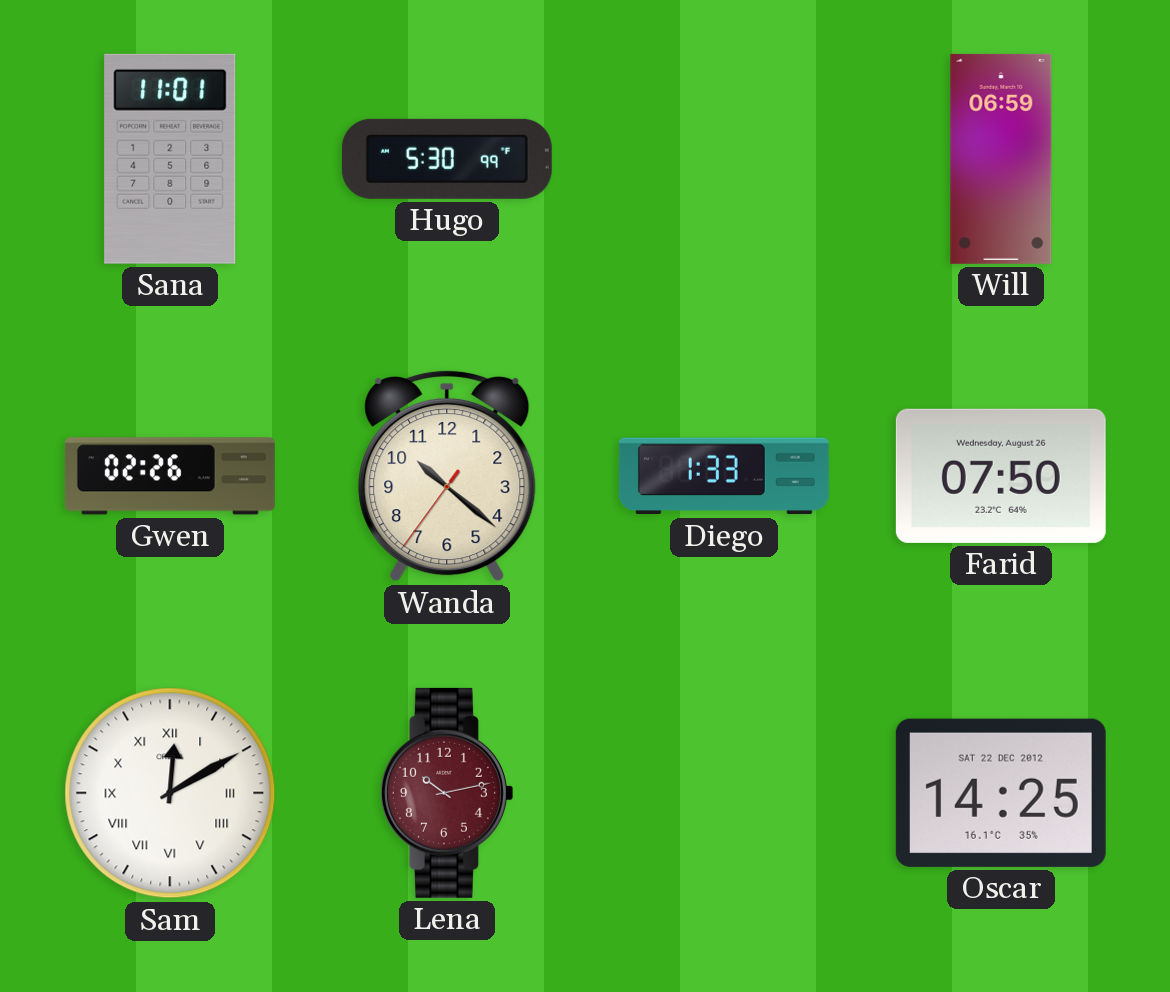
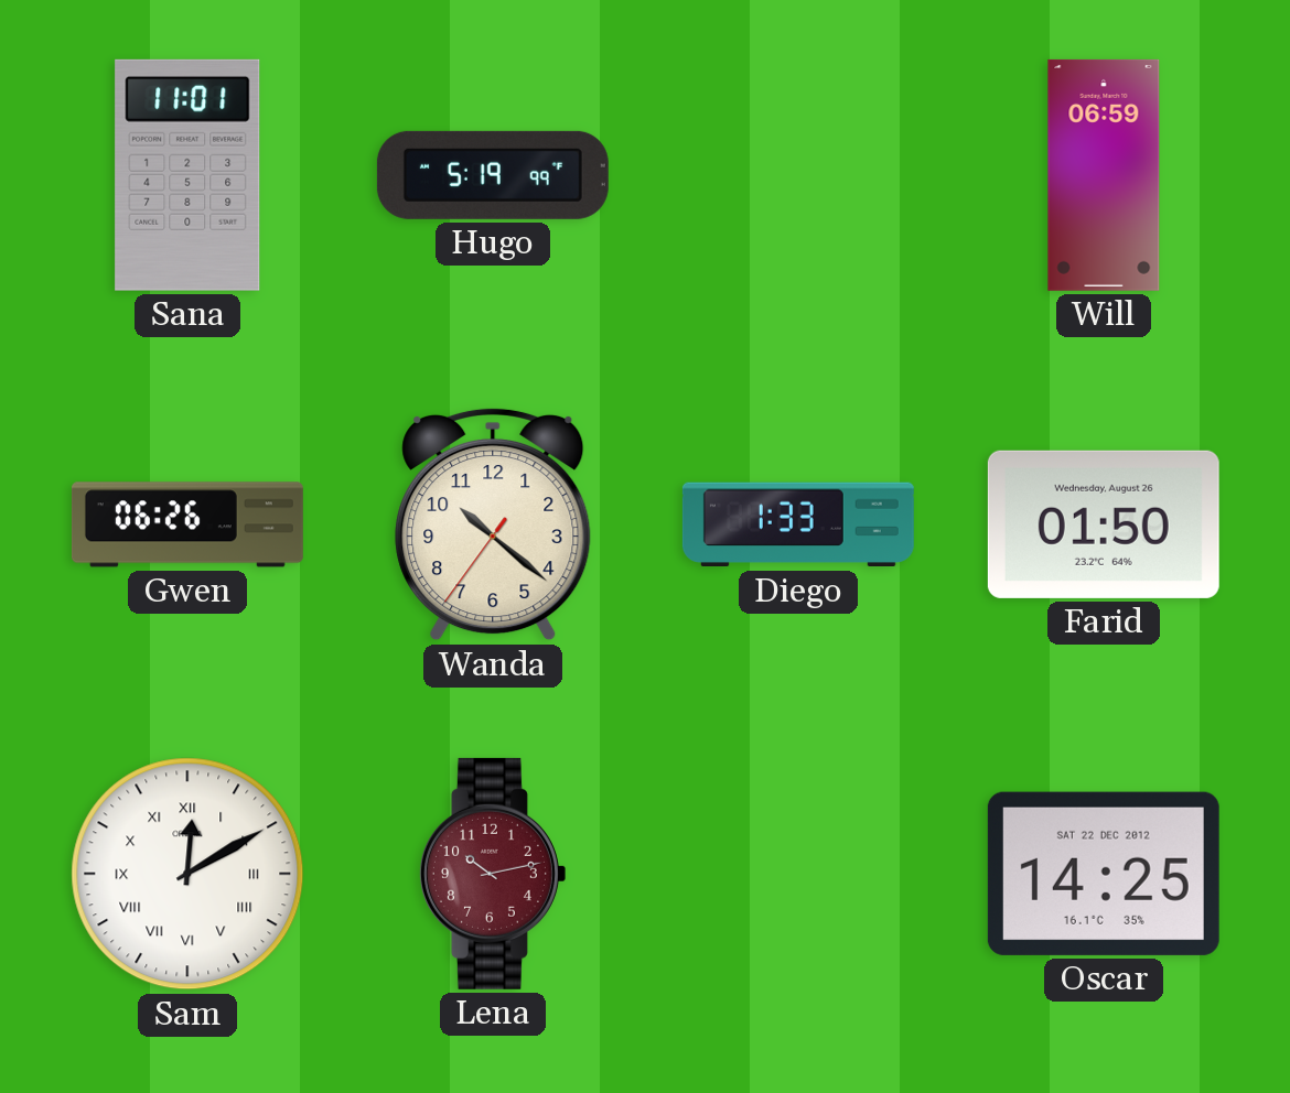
Hugo: 5:30 -> 5:19 (493, 175)
Gwen: 02:26 -> 06:26 (187, 524)
Farid: 07:50 -> 01:50 (1104, 524)
